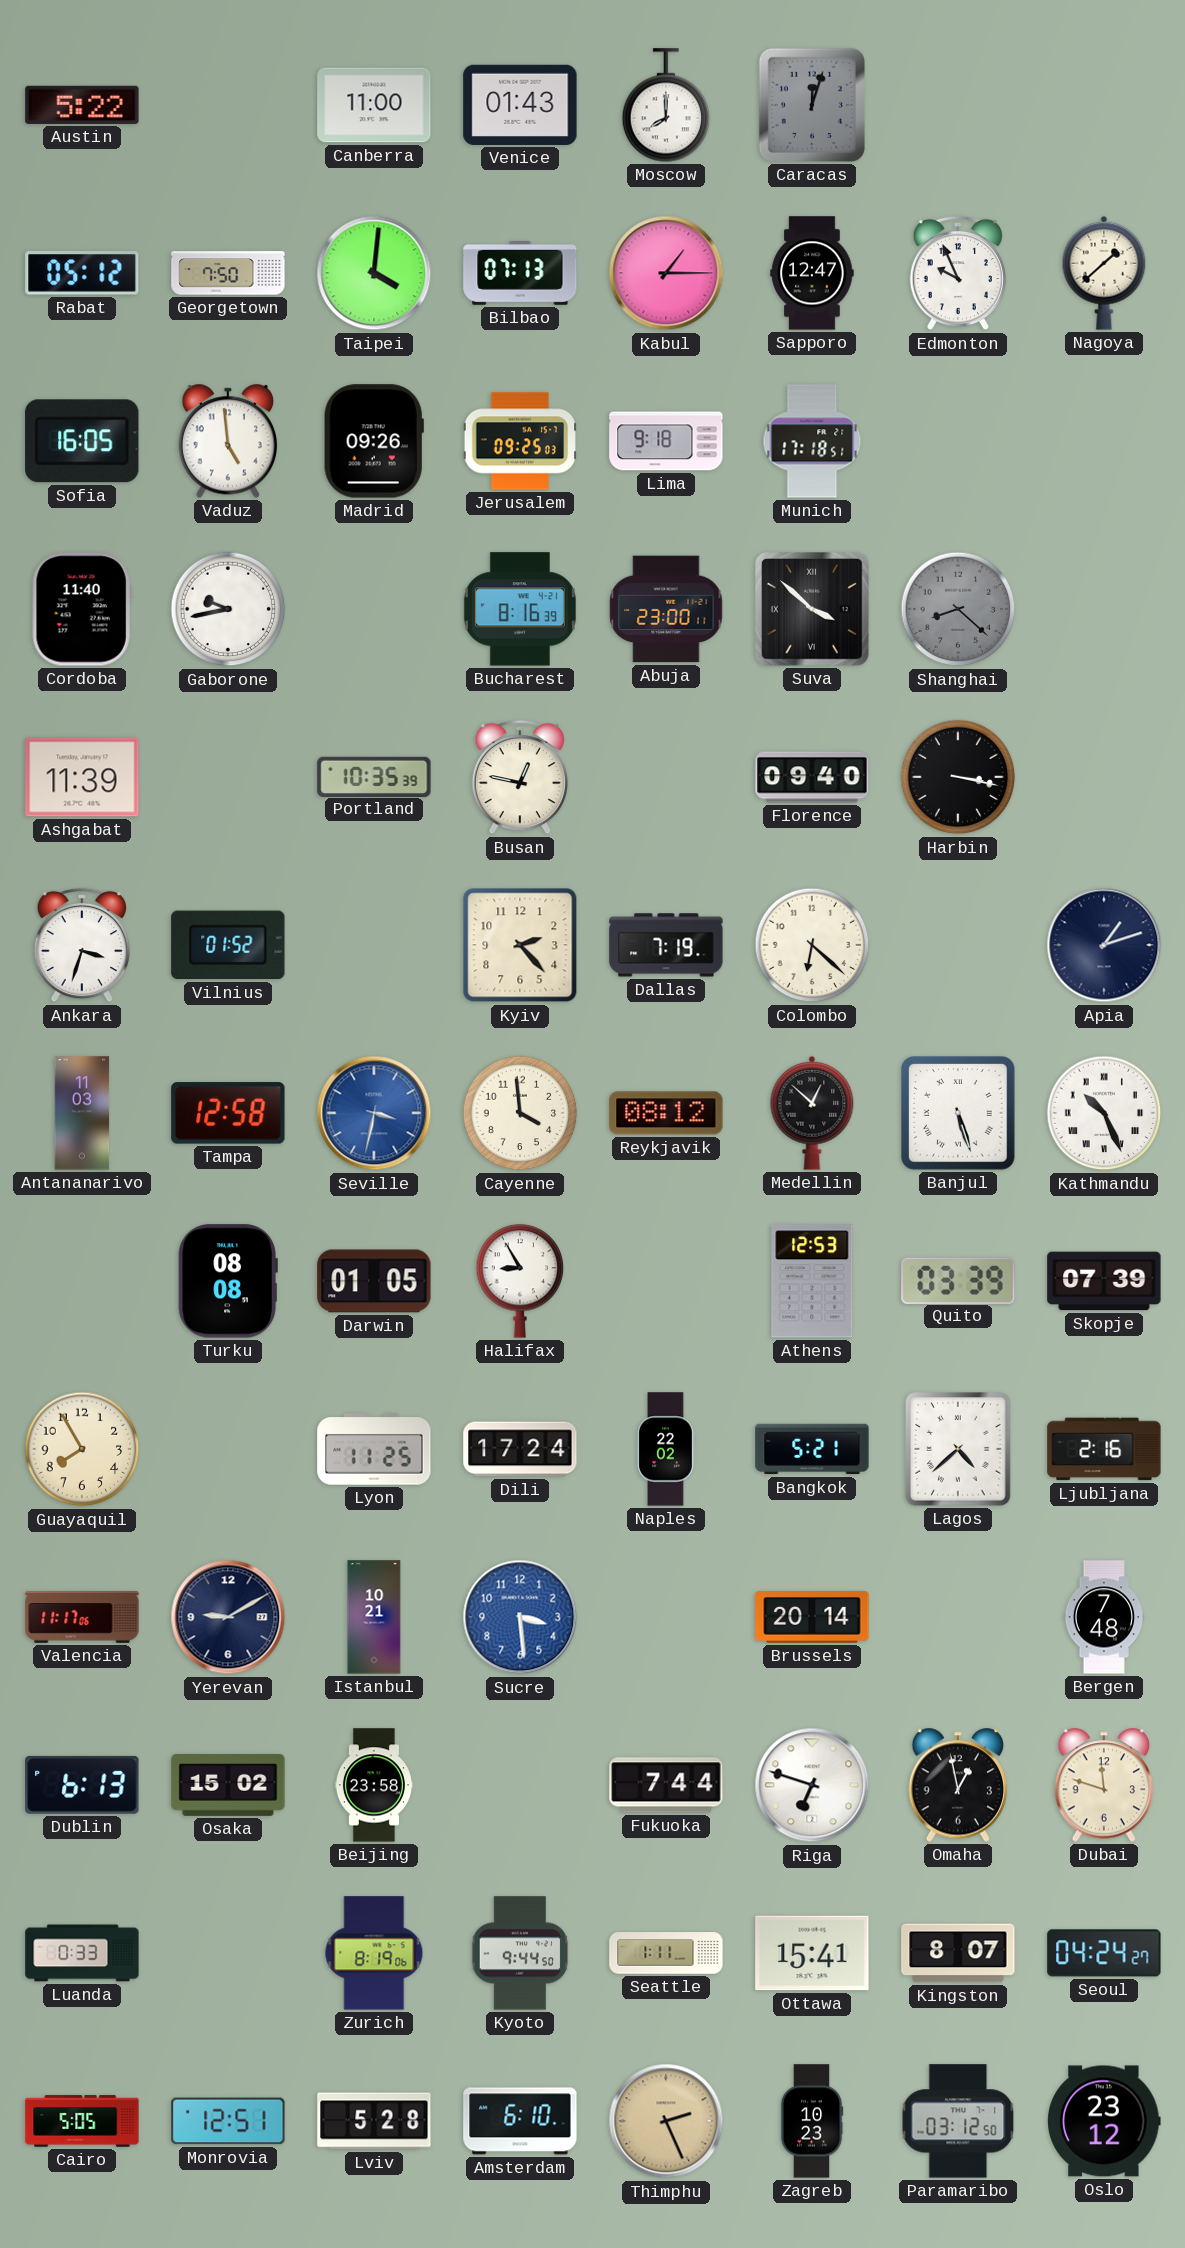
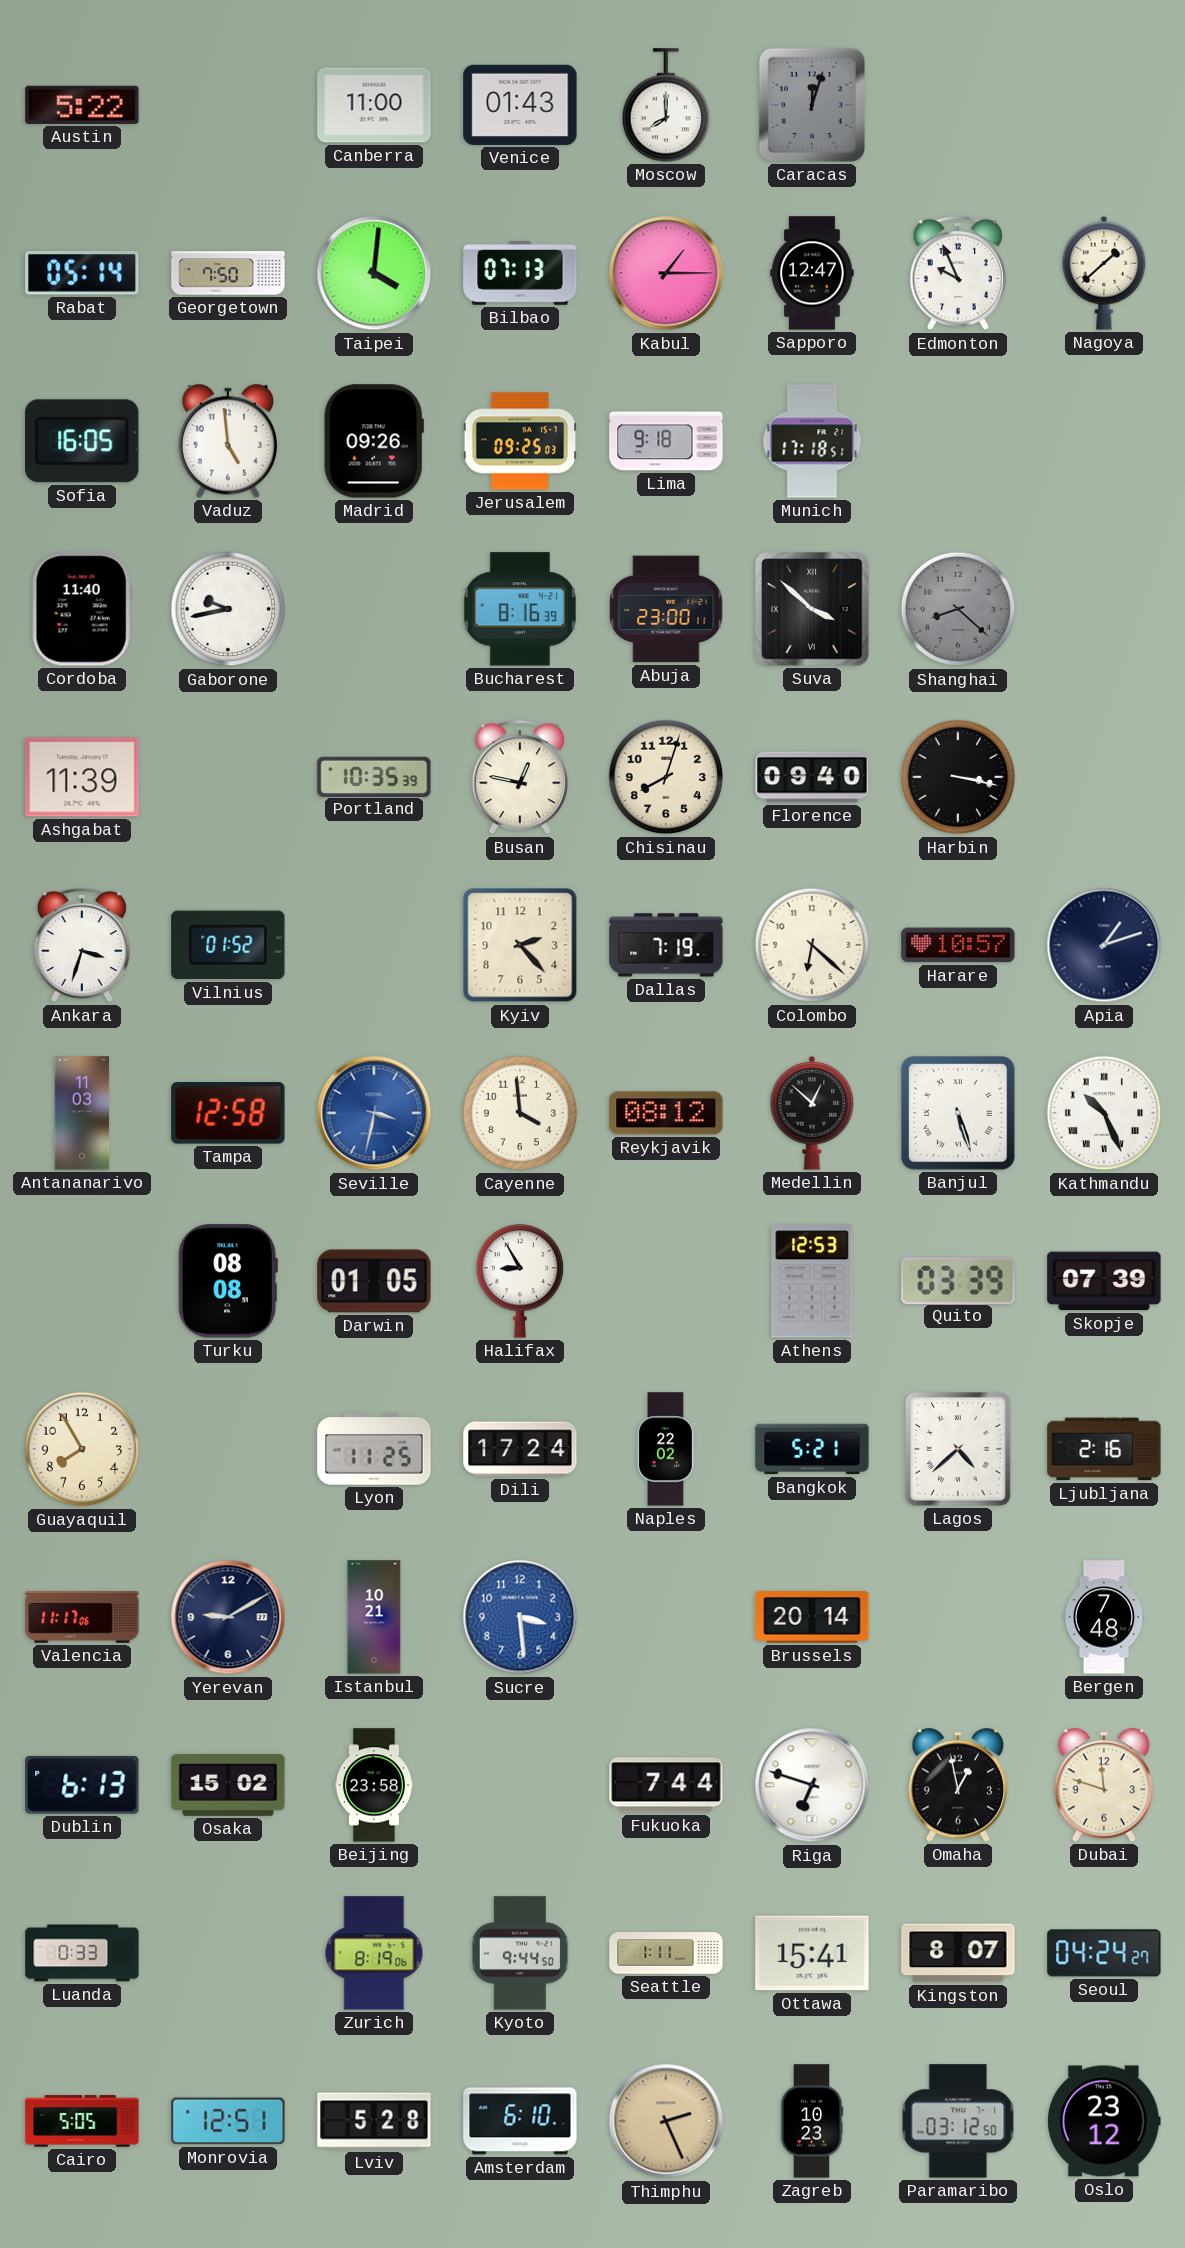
Rabat: 05:12 -> 05:14 (82, 273)
Chisinau: none -> 8:03 (666, 777)
Harare: none -> 10:57 (958, 945)
